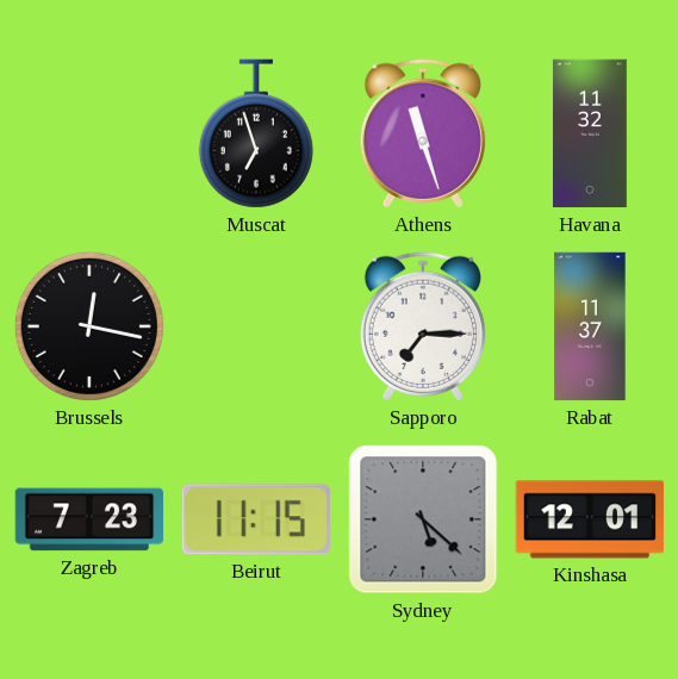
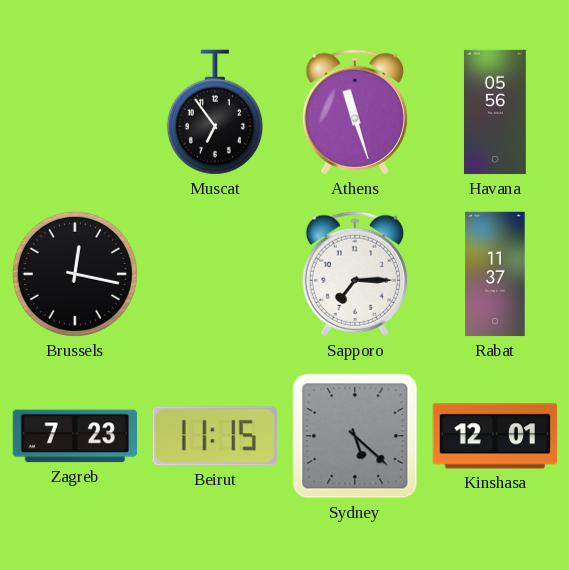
Muscat: 6:57 -> 6:54 (215, 112)
Havana: 11:32 -> 05:56 (495, 112)
